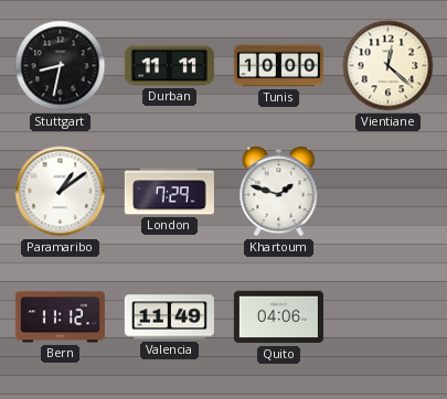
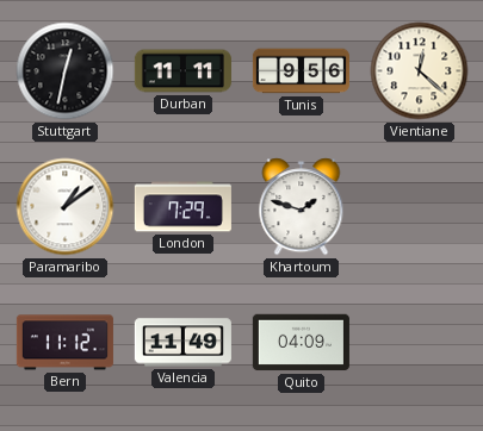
Stuttgart: 8:32 -> 12:32 (66, 71)
Tunis: 10:00 -> 9:56 (301, 71)
Quito: 04:06 -> 04:09 (301, 343)
